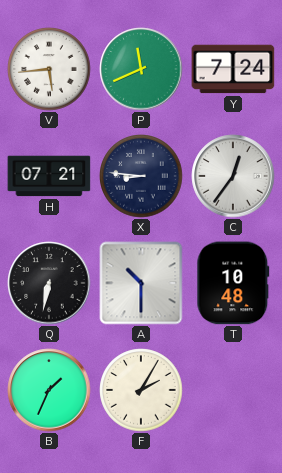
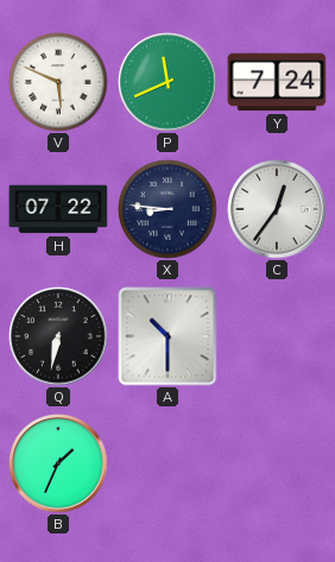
V: 5:44 -> 5:49 (58, 82)
H: 07:21 -> 07:22 (58, 209)
T: 10:48 -> none (233, 283)
F: 2:05 -> none (141, 390)
